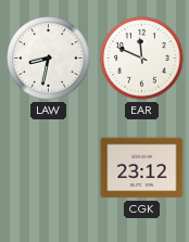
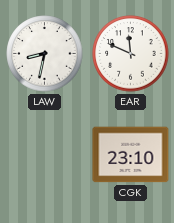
CGK: 23:12 -> 23:10 (131, 155)
